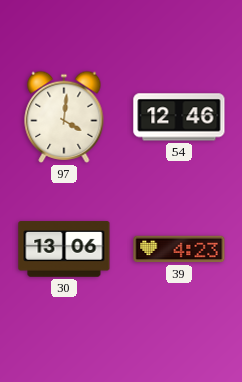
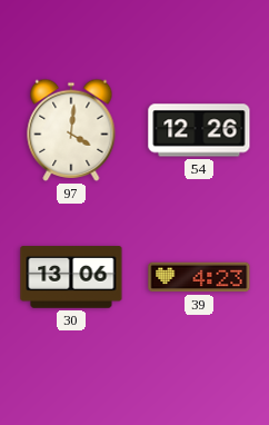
54: 12:46 -> 12:26 (199, 130)
